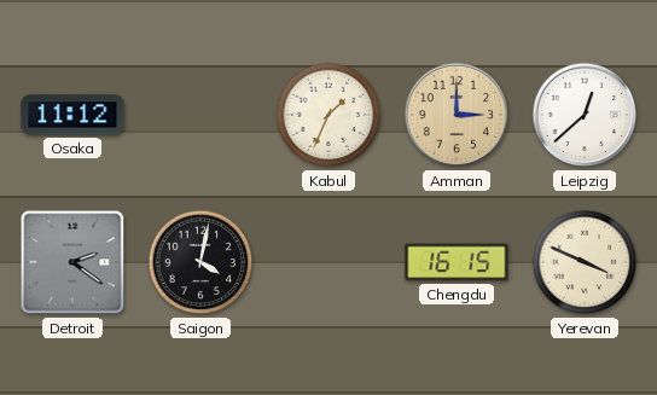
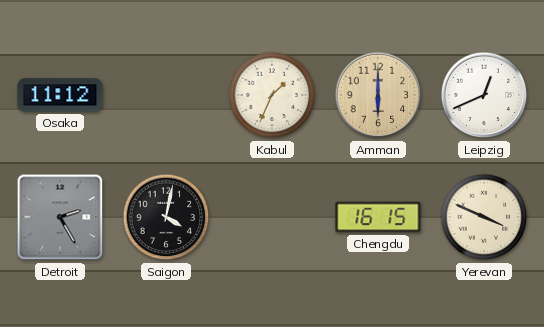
Amman: 3:00 -> 6:00 (378, 95)
Leipzig: 12:38 -> 12:41 (484, 95)
Detroit: 2:21 -> 2:25 (60, 217)
